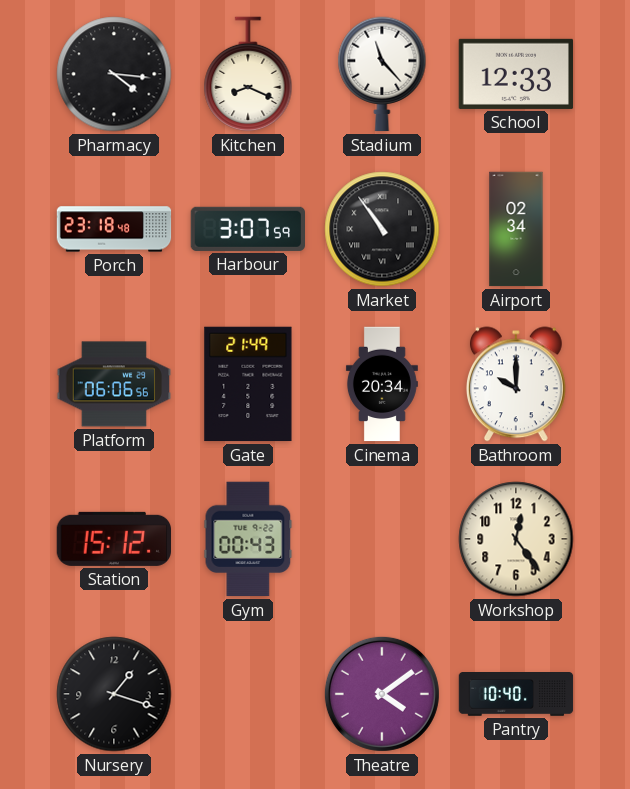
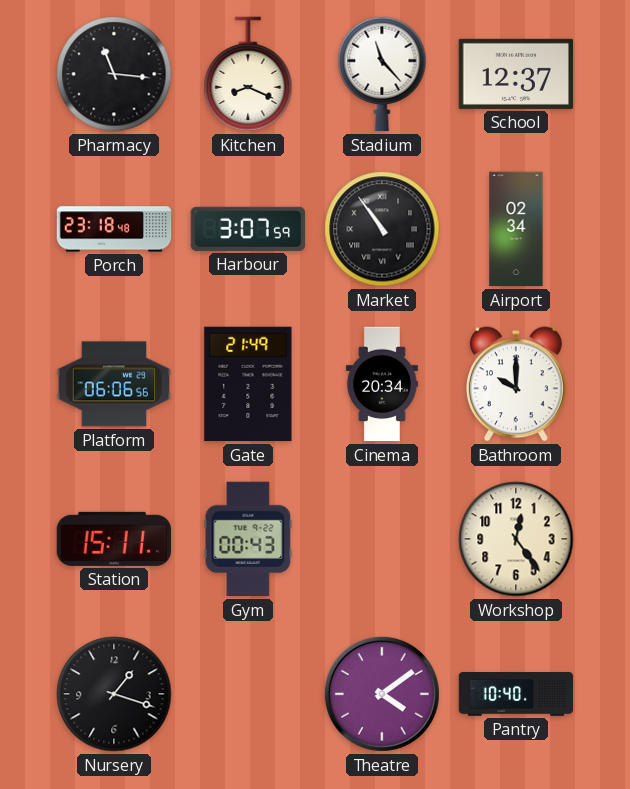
Pharmacy: 4:16 -> 11:16 (114, 74)
School: 12:33 -> 12:37 (516, 74)
Station: 15:12 -> 15:11 (114, 539)
